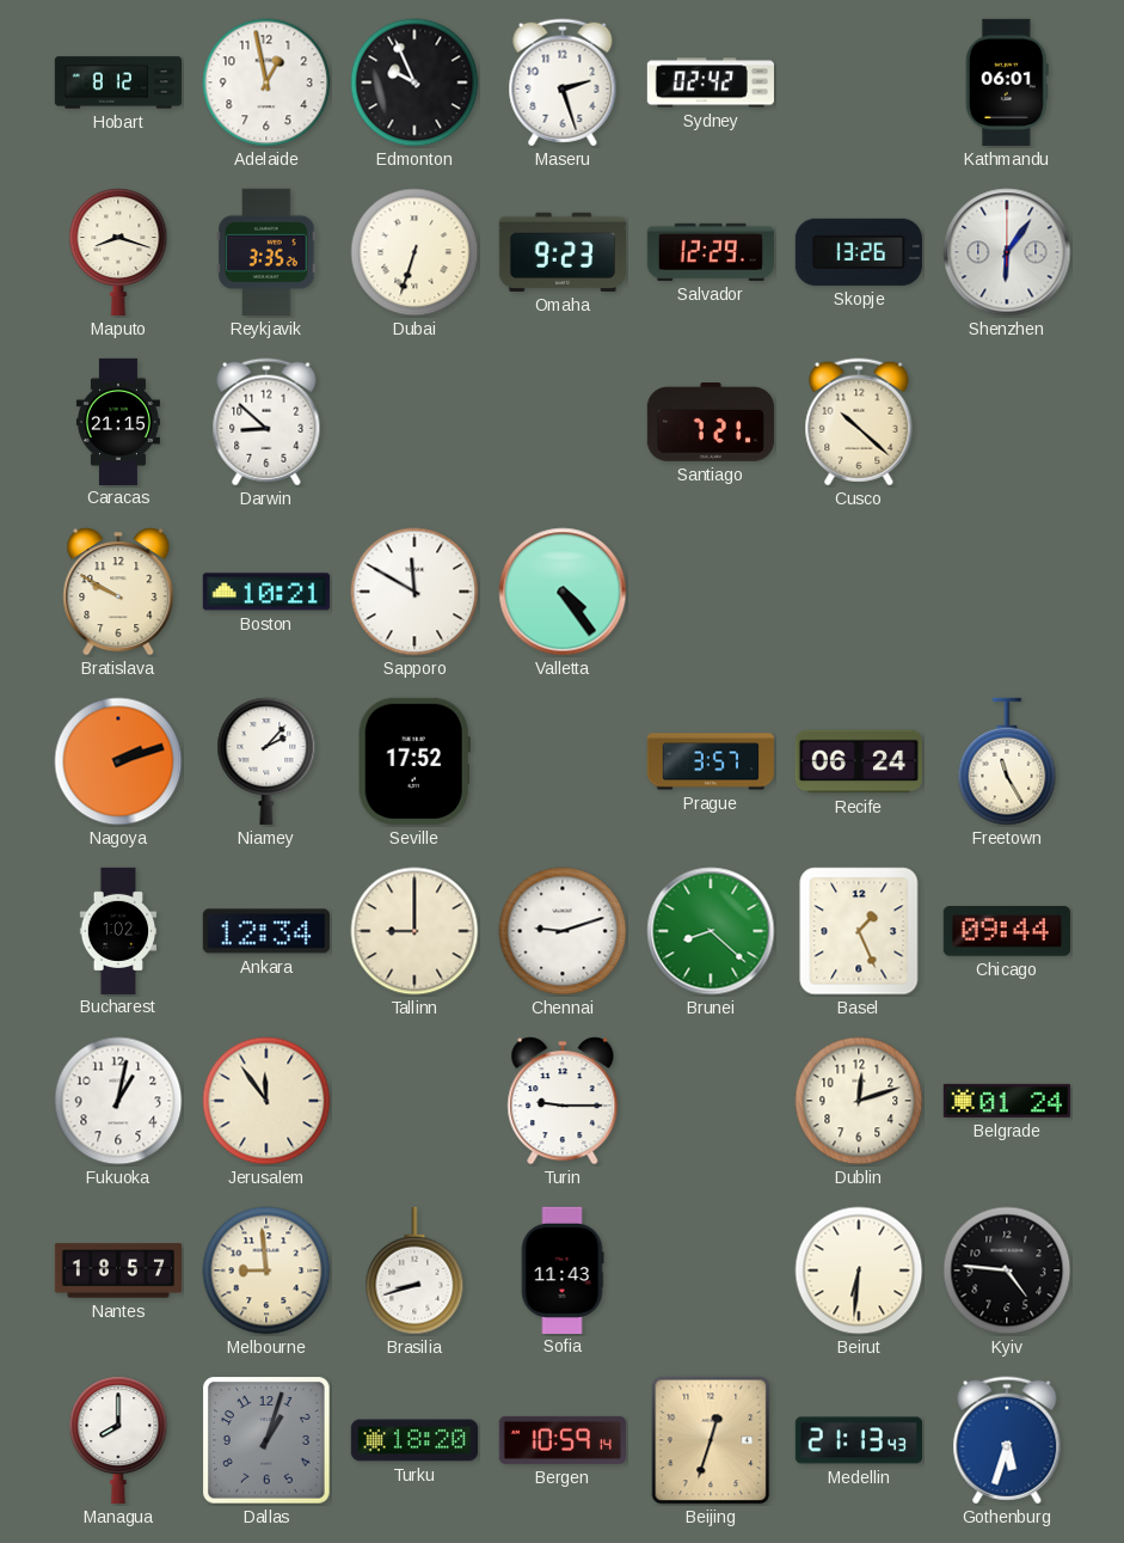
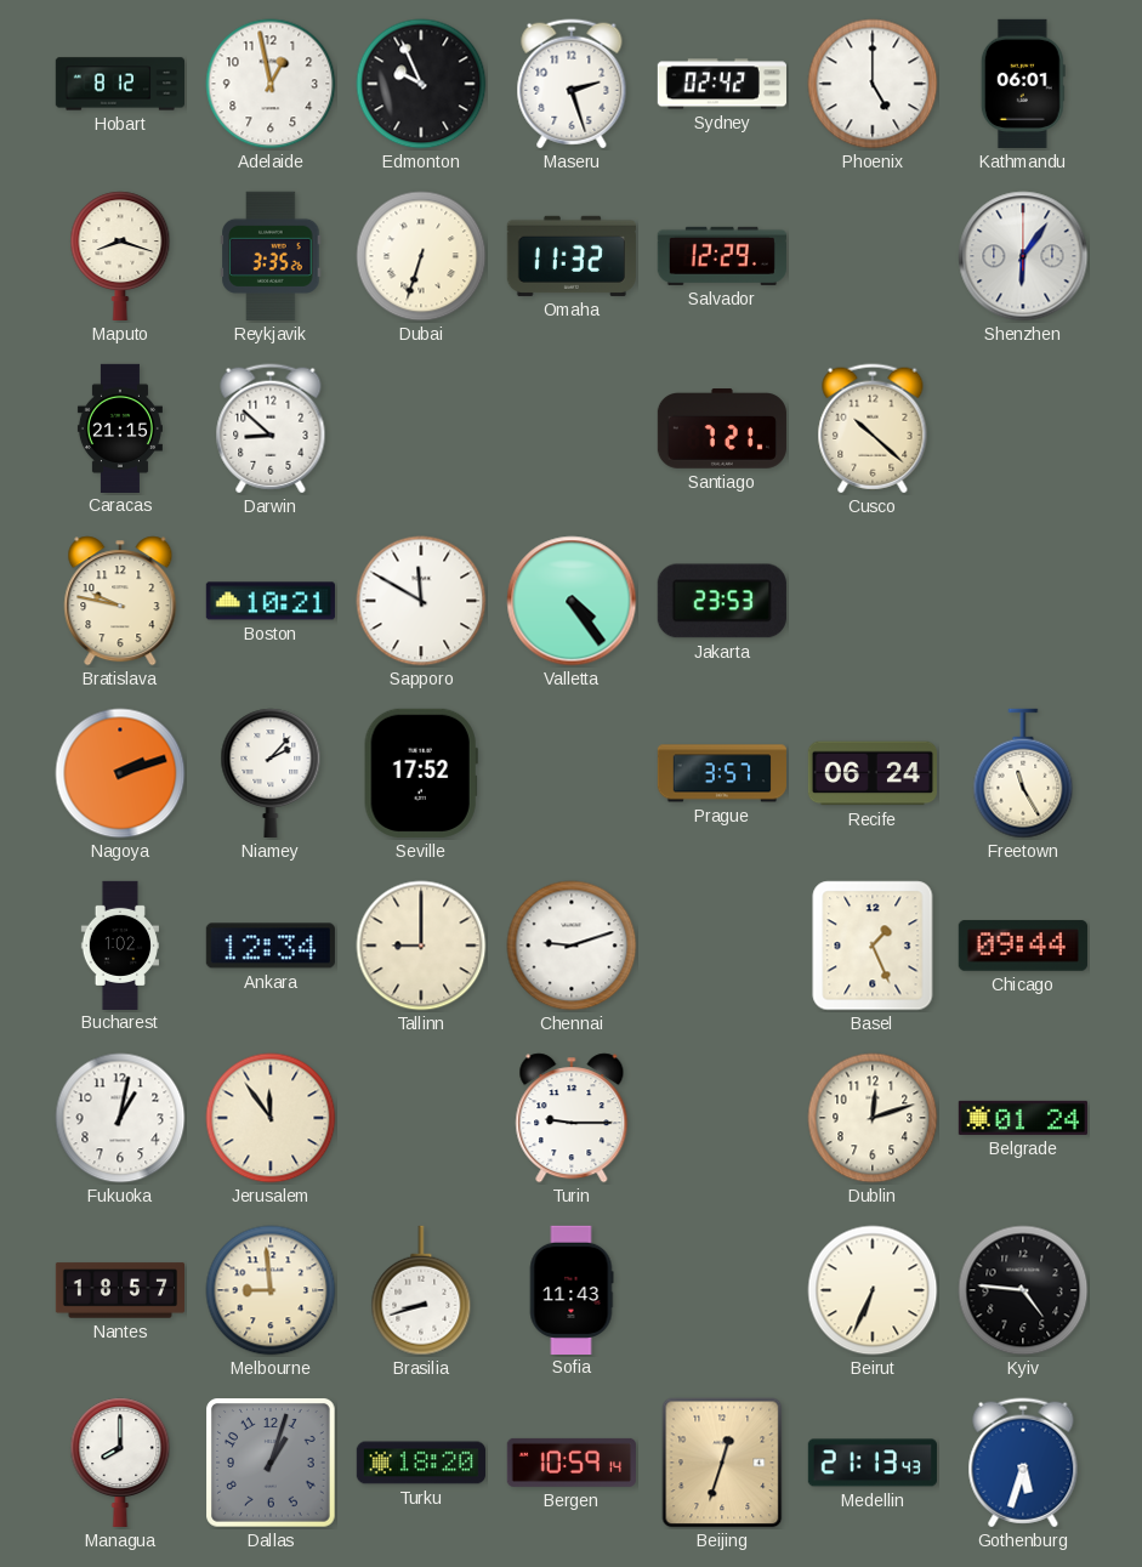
Phoenix: none -> 5:00 (873, 84)
Omaha: 9:23 -> 11:32 (572, 256)
Skopje: 13:26 -> none (859, 252)
Bratislava: 9:50 -> 9:47 (120, 601)
Jakarta: none -> 23:53 (722, 601)
Brunei: 8:22 -> none (711, 931)
Beirut: 6:31 -> 6:34 (873, 1290)
